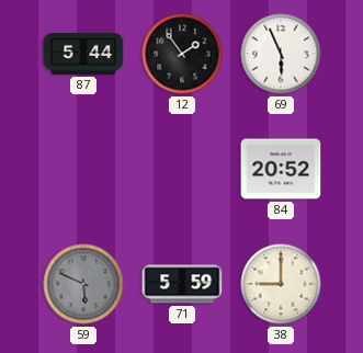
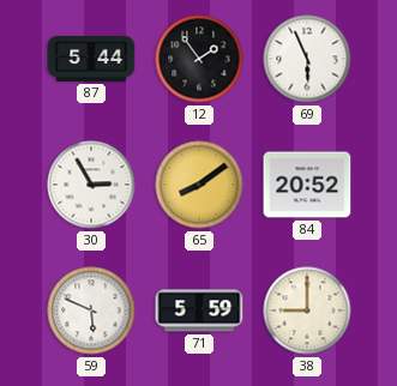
30: none -> 2:55 (91, 185)
65: none -> 8:09 (199, 185)
59 dial: grey -> white (91, 310)
